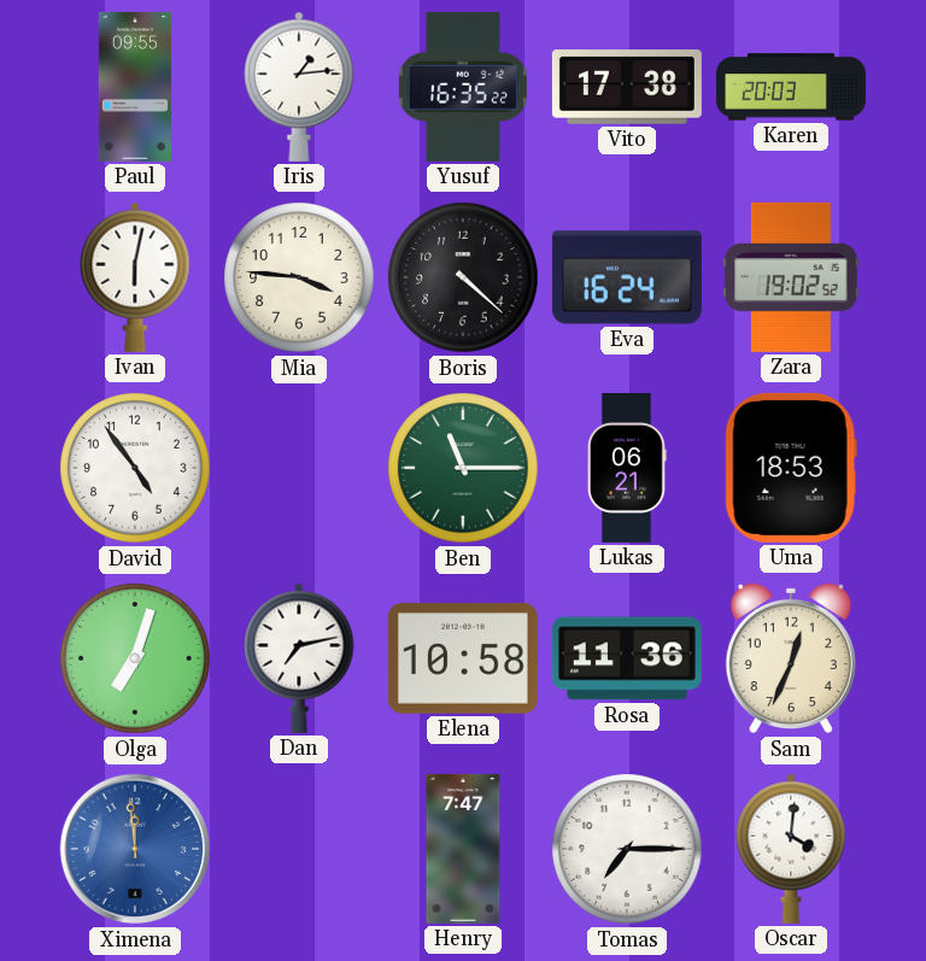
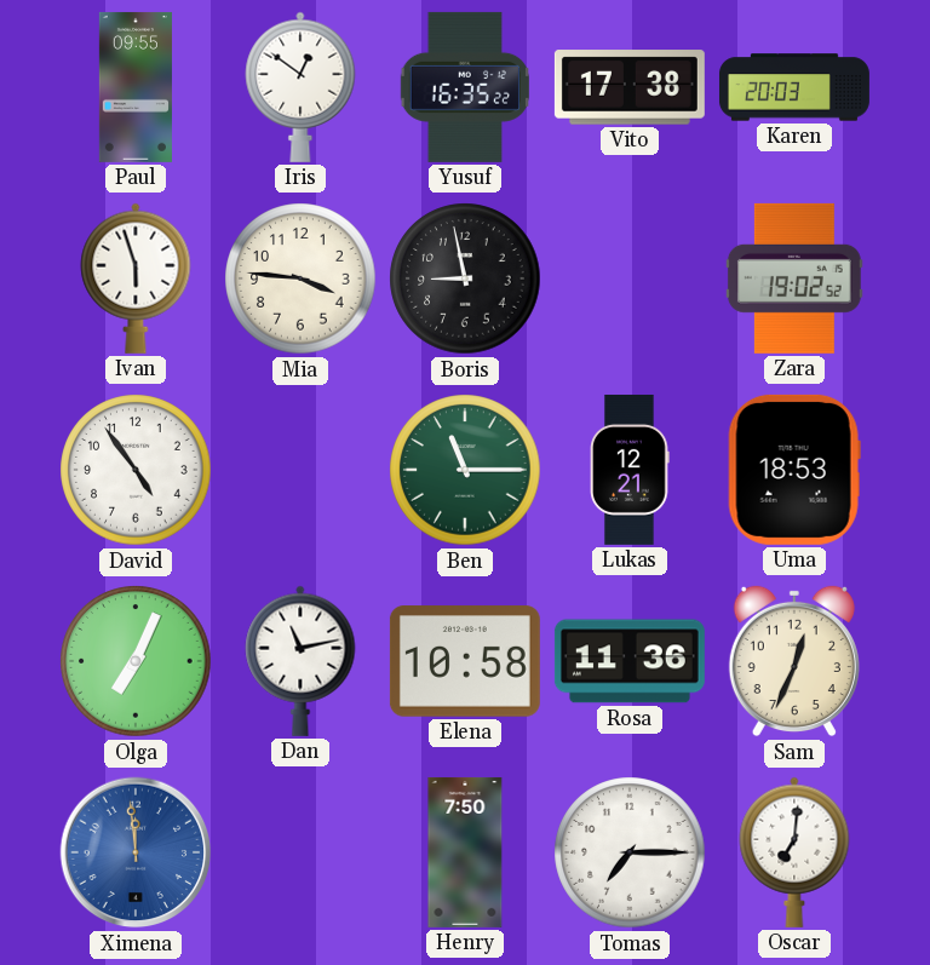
Iris: 1:14 -> 12:51 (300, 87)
Ivan: 6:02 -> 5:57 (136, 278)
Boris: 4:22 -> 8:58 (465, 278)
Eva: 16:24 -> none (627, 277)
Lukas: 06:21 -> 12:21 (630, 470)
Olga: 7:03 -> 7:04 (136, 661)
Dan: 7:13 -> 11:13 (300, 661)
Henry: 7:47 -> 7:50 (465, 852)
Oscar: 4:01 -> 7:01 (794, 852)
